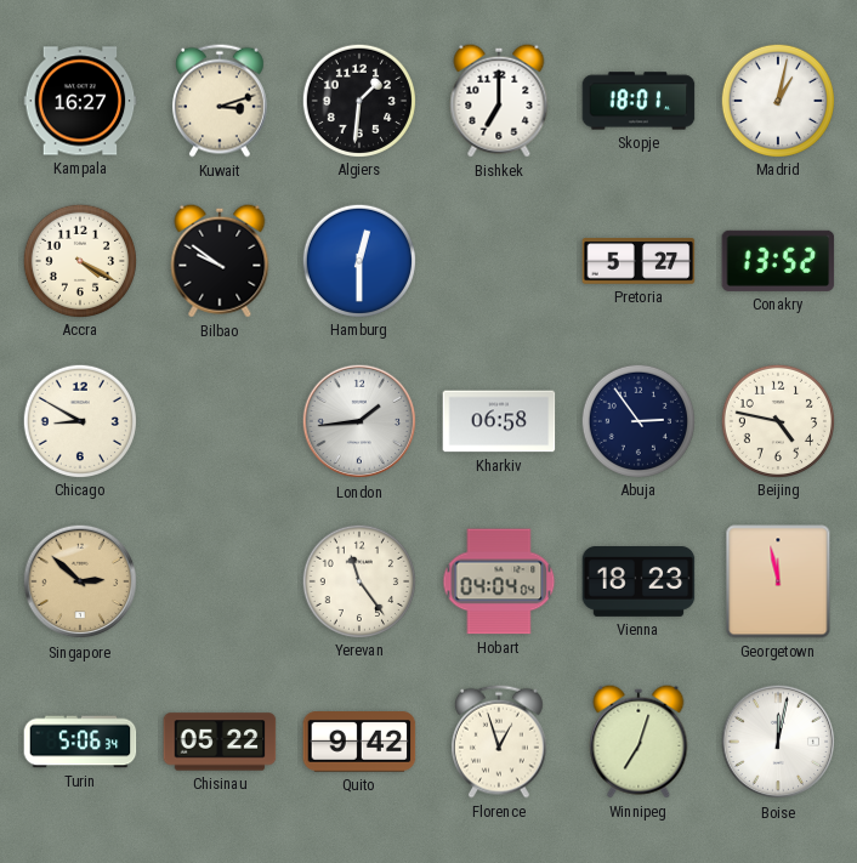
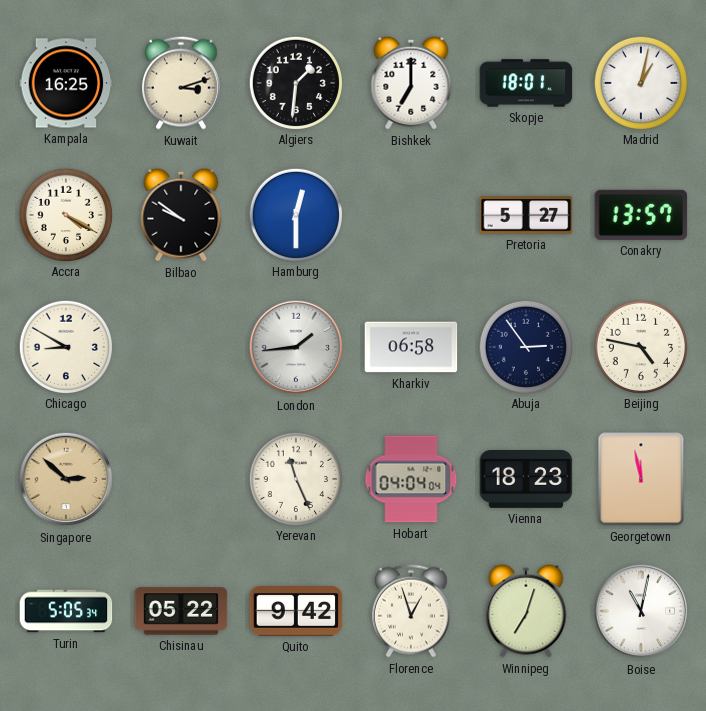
Kampala: 16:27 -> 16:25 (66, 83)
Conakry: 13:52 -> 13:57 (641, 215)
Yerevan: 11:24 -> 11:26 (295, 478)
Turin: 5:06 -> 5:05 (66, 611)
Boise: 12:02 -> 11:02 (641, 611)
